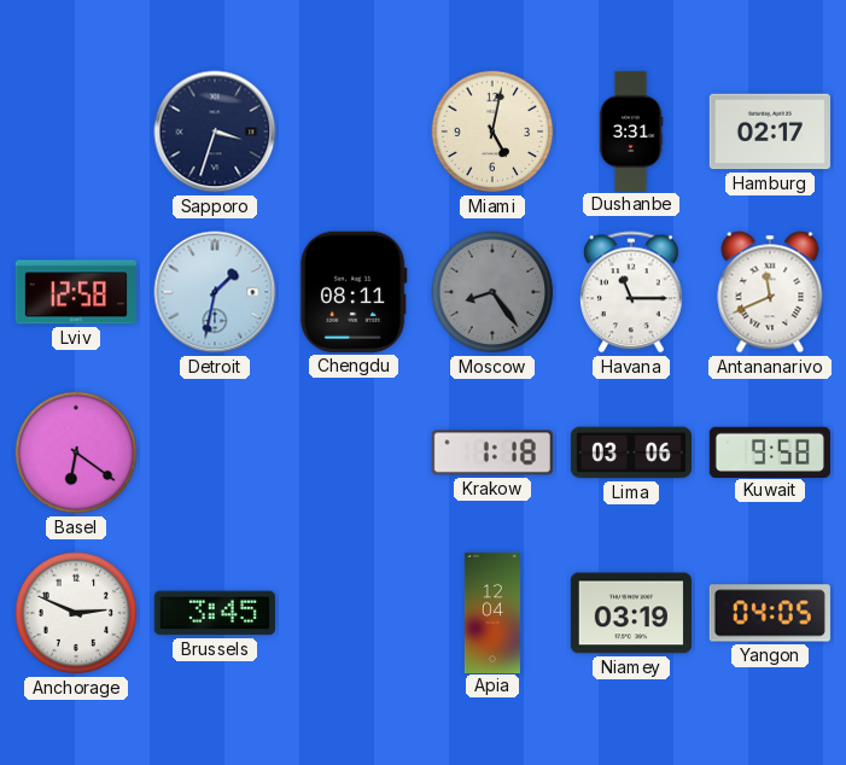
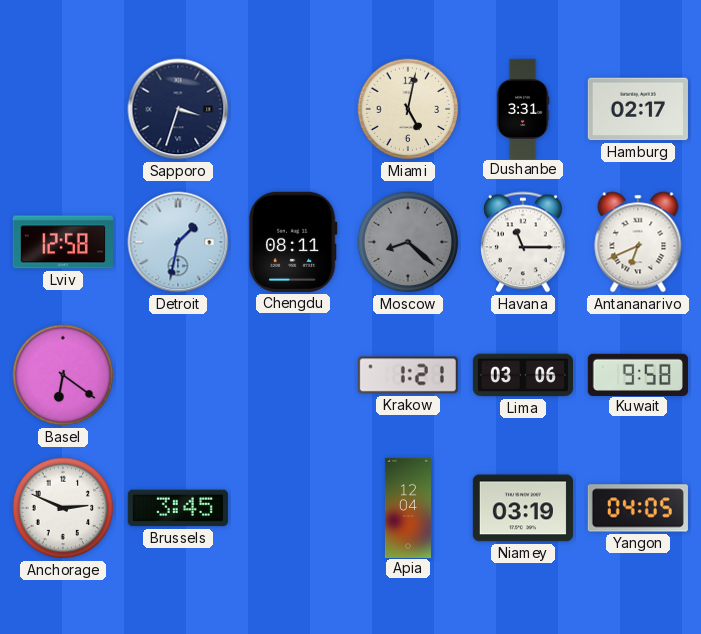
Moscow: 8:24 -> 8:22 (408, 242)
Antananarivo: 11:41 -> 6:41 (638, 242)
Krakow: 1:18 -> 1:21 (408, 375)
